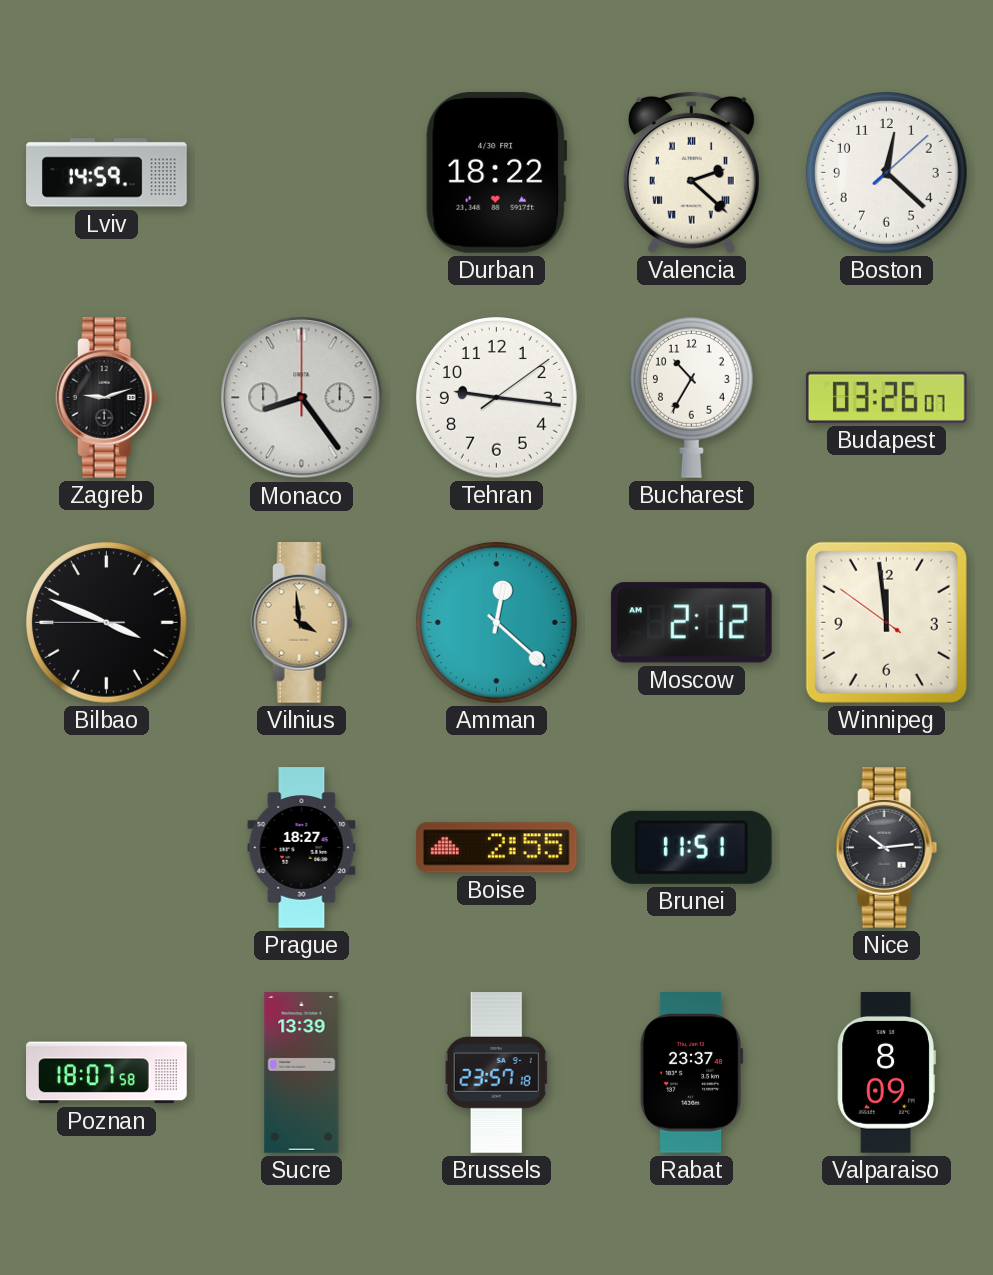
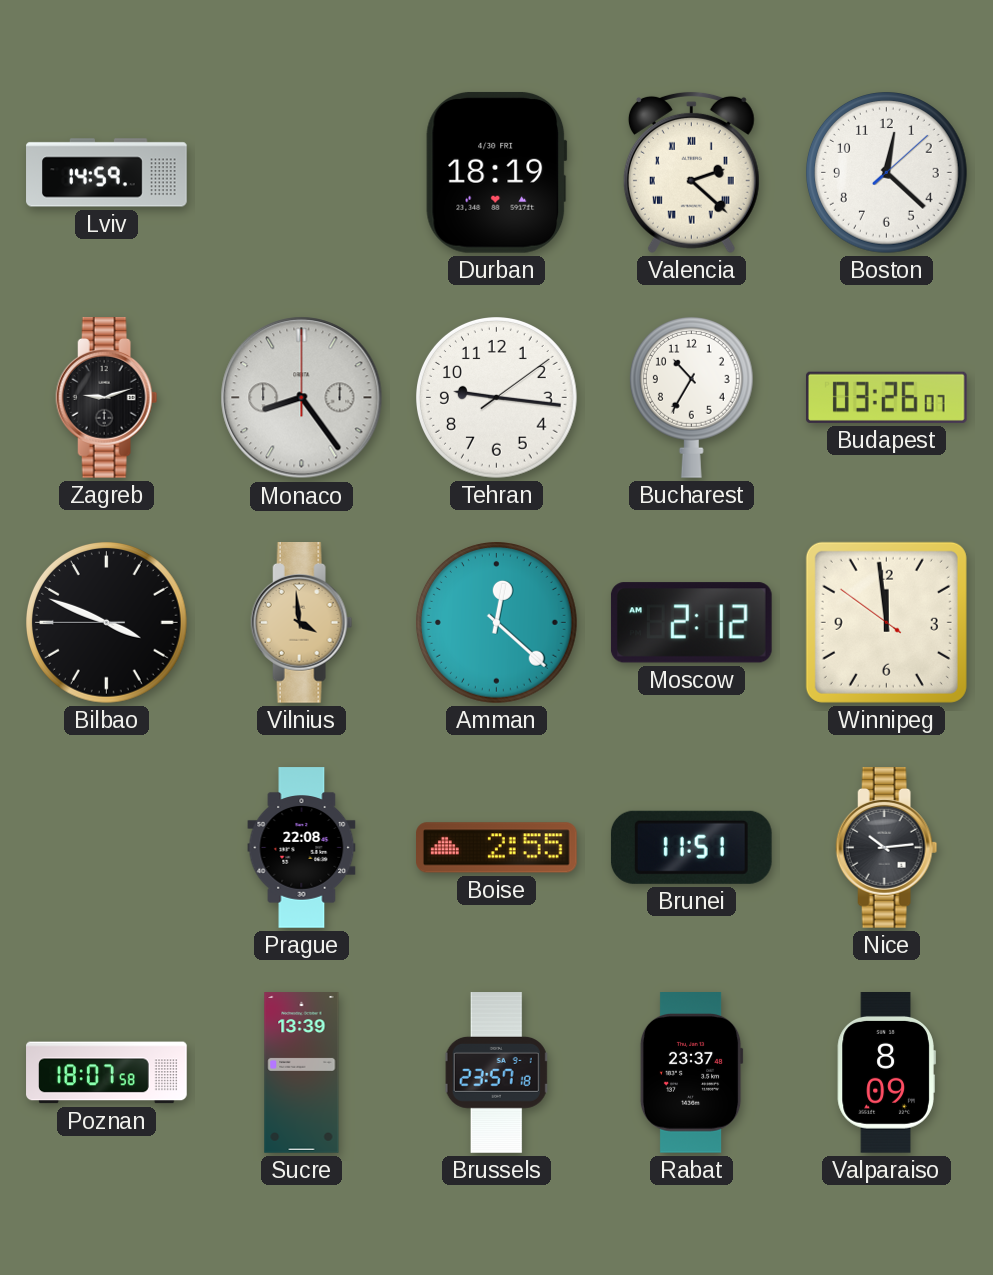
Durban: 18:22 -> 18:19 (497, 172)
Prague: 18:27 -> 22:08 (302, 848)
